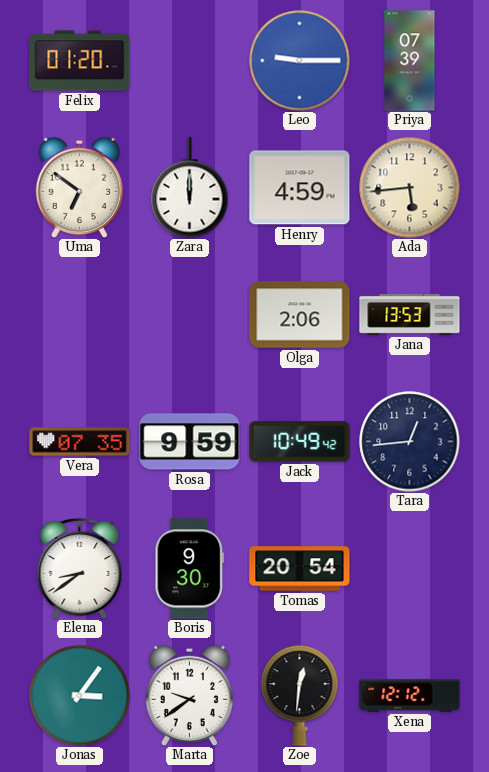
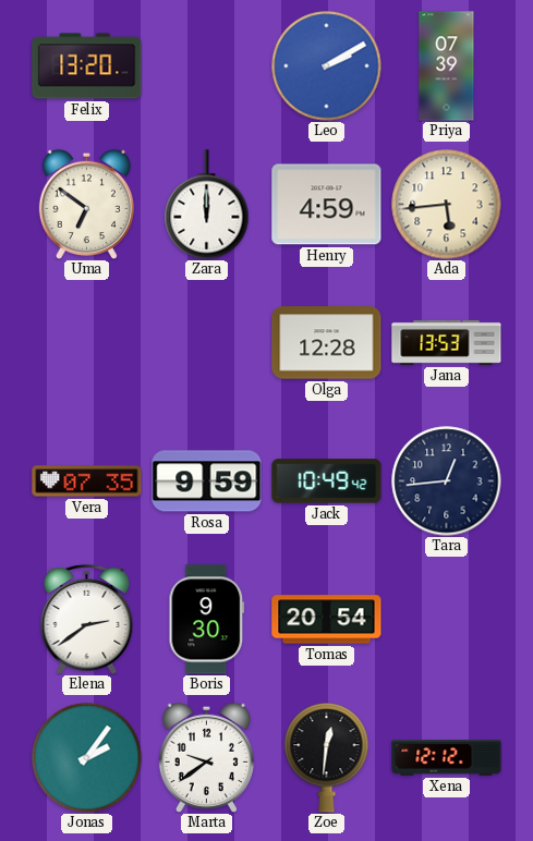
Felix: 01:20 -> 13:20 (87, 66)
Leo: 9:15 -> 2:10 (327, 66)
Olga: 2:06 -> 12:28 (327, 343)
Elena: 8:39 -> 2:39 (87, 620)
Jonas: 3:06 -> 2:06 (87, 758)
